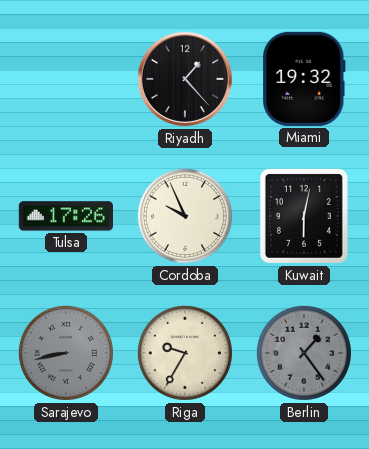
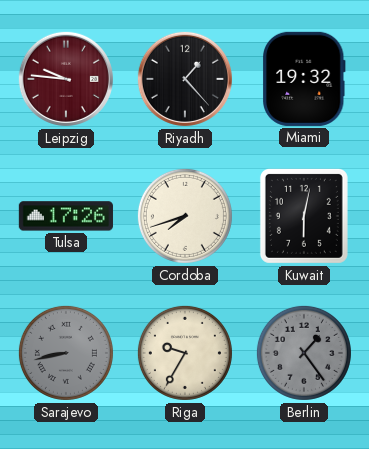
Leipzig: none -> 9:46 (66, 79)
Cordoba: 9:56 -> 7:42 (185, 216)
